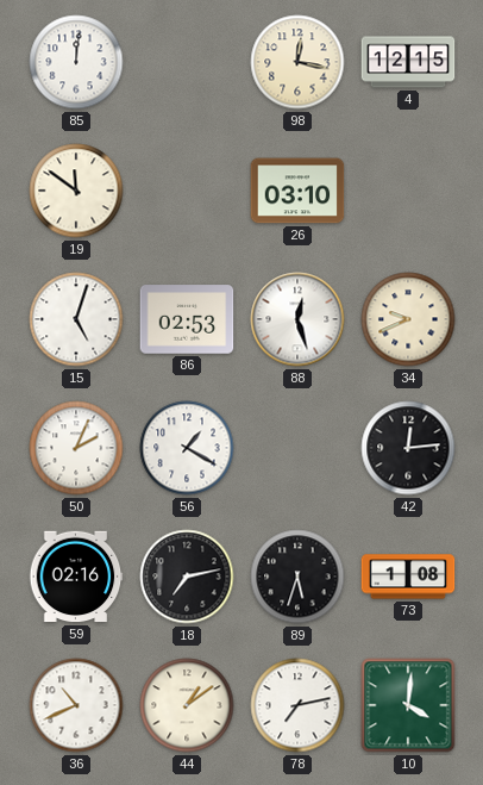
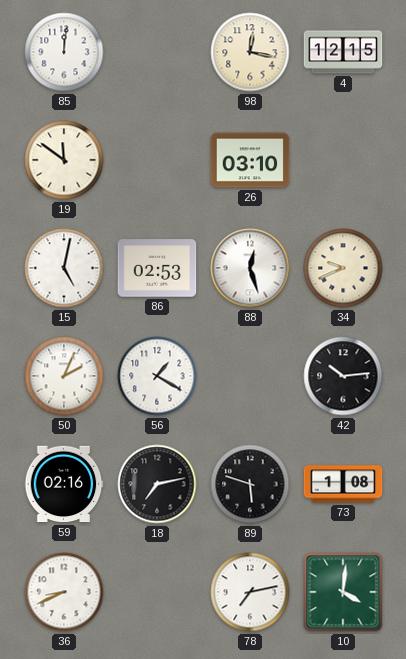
15: 5:03 -> 5:02 (64, 268)
42: 12:14 -> 10:14 (343, 376)
89: 5:33 -> 5:48 (250, 484)
36: 10:41 -> 8:41 (64, 592)
44: 1:09 -> none (187, 705)
